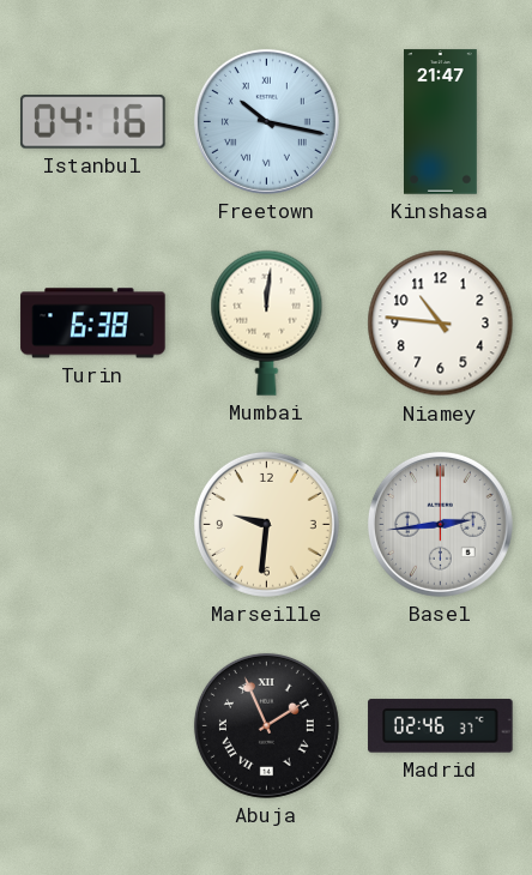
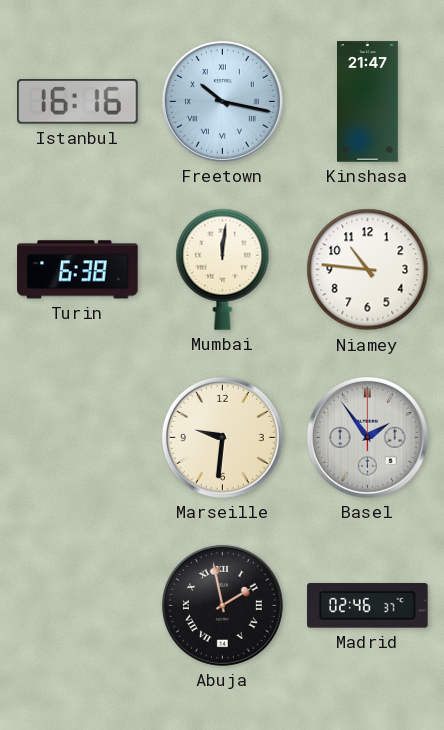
Istanbul: 04:16 -> 16:16 (78, 102)
Basel: 2:44 -> 1:54 (367, 437)
Abuja: 1:56 -> 1:58 (222, 605)
